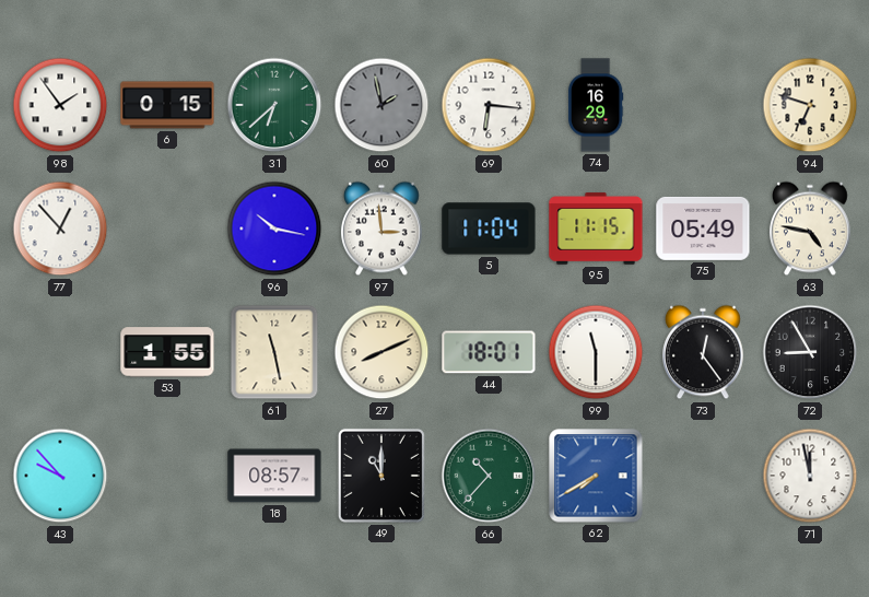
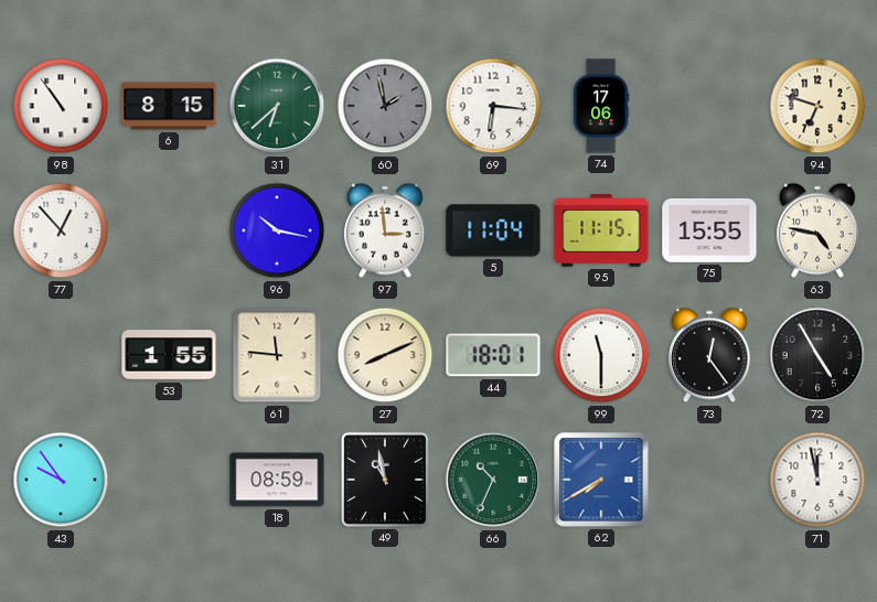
98: 1:54 -> 10:54 (61, 106)
6: 0:15 -> 8:15 (169, 106)
74: 16:29 -> 17:06 (601, 106)
75: 05:49 -> 15:55 (709, 230)
61: 11:28 -> 11:46 (277, 355)
72: 8:55 -> 4:55 (817, 355)
43: 9:53 -> 9:54 (61, 480)
18: 08:57 -> 08:59 (277, 480)
49: 11:00 -> 10:58 (385, 480)
66: 10:37 -> 10:34 (493, 480)
